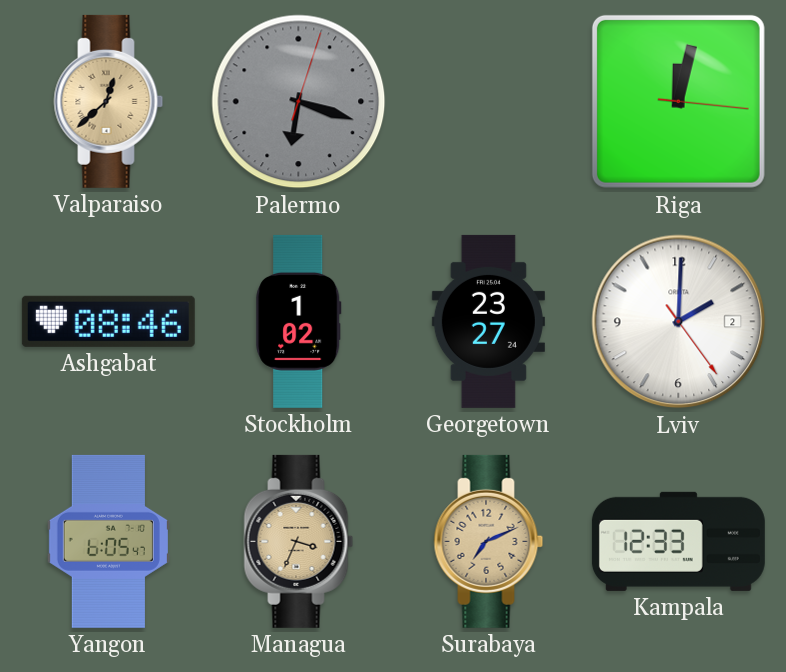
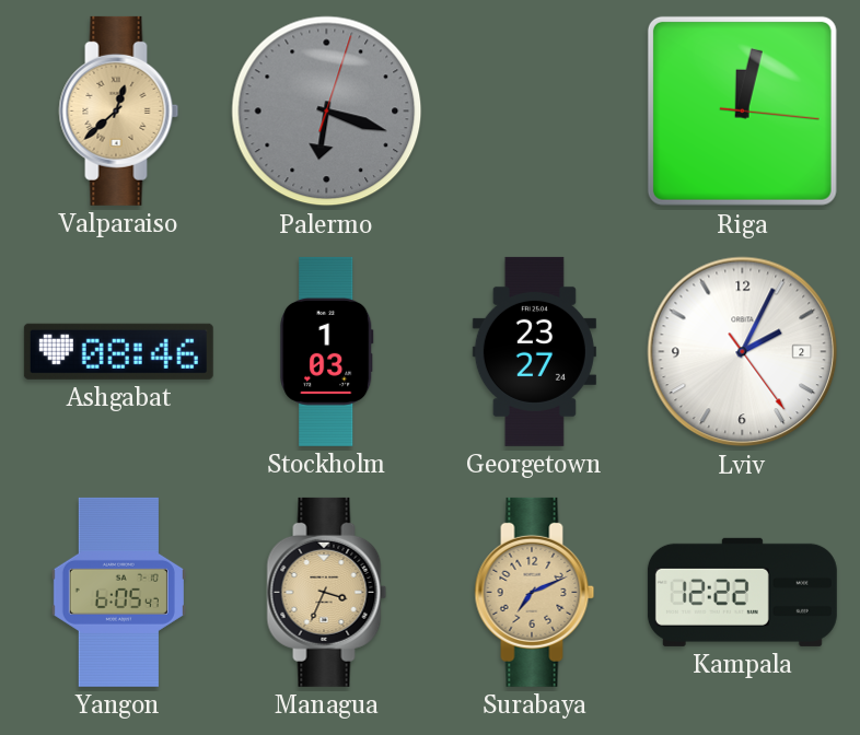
Stockholm: 1:02 -> 1:03 (327, 351)
Lviv: 2:00 -> 2:04 (743, 352)
Kampala: 12:33 -> 12:22 (742, 592)
